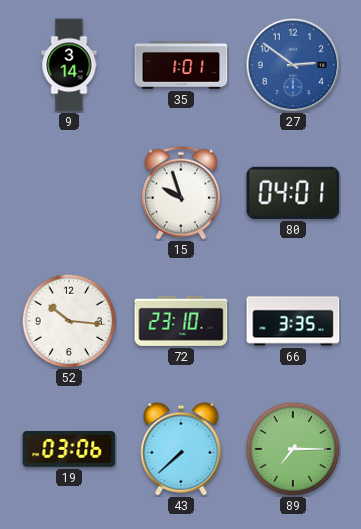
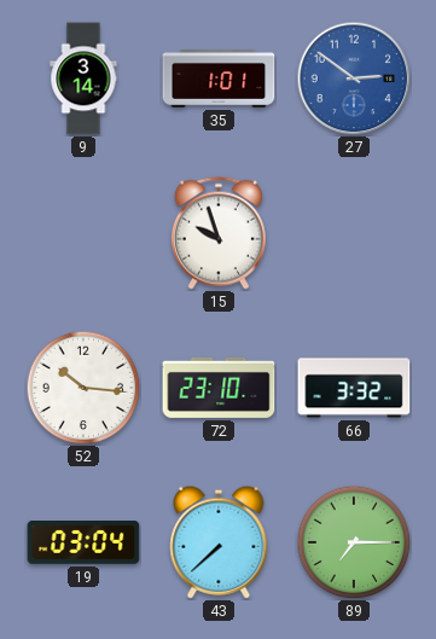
80: 04:01 -> none (293, 193)
66: 3:35 -> 3:32 (354, 388)
19: 03:06 -> 03:04 (83, 542)
